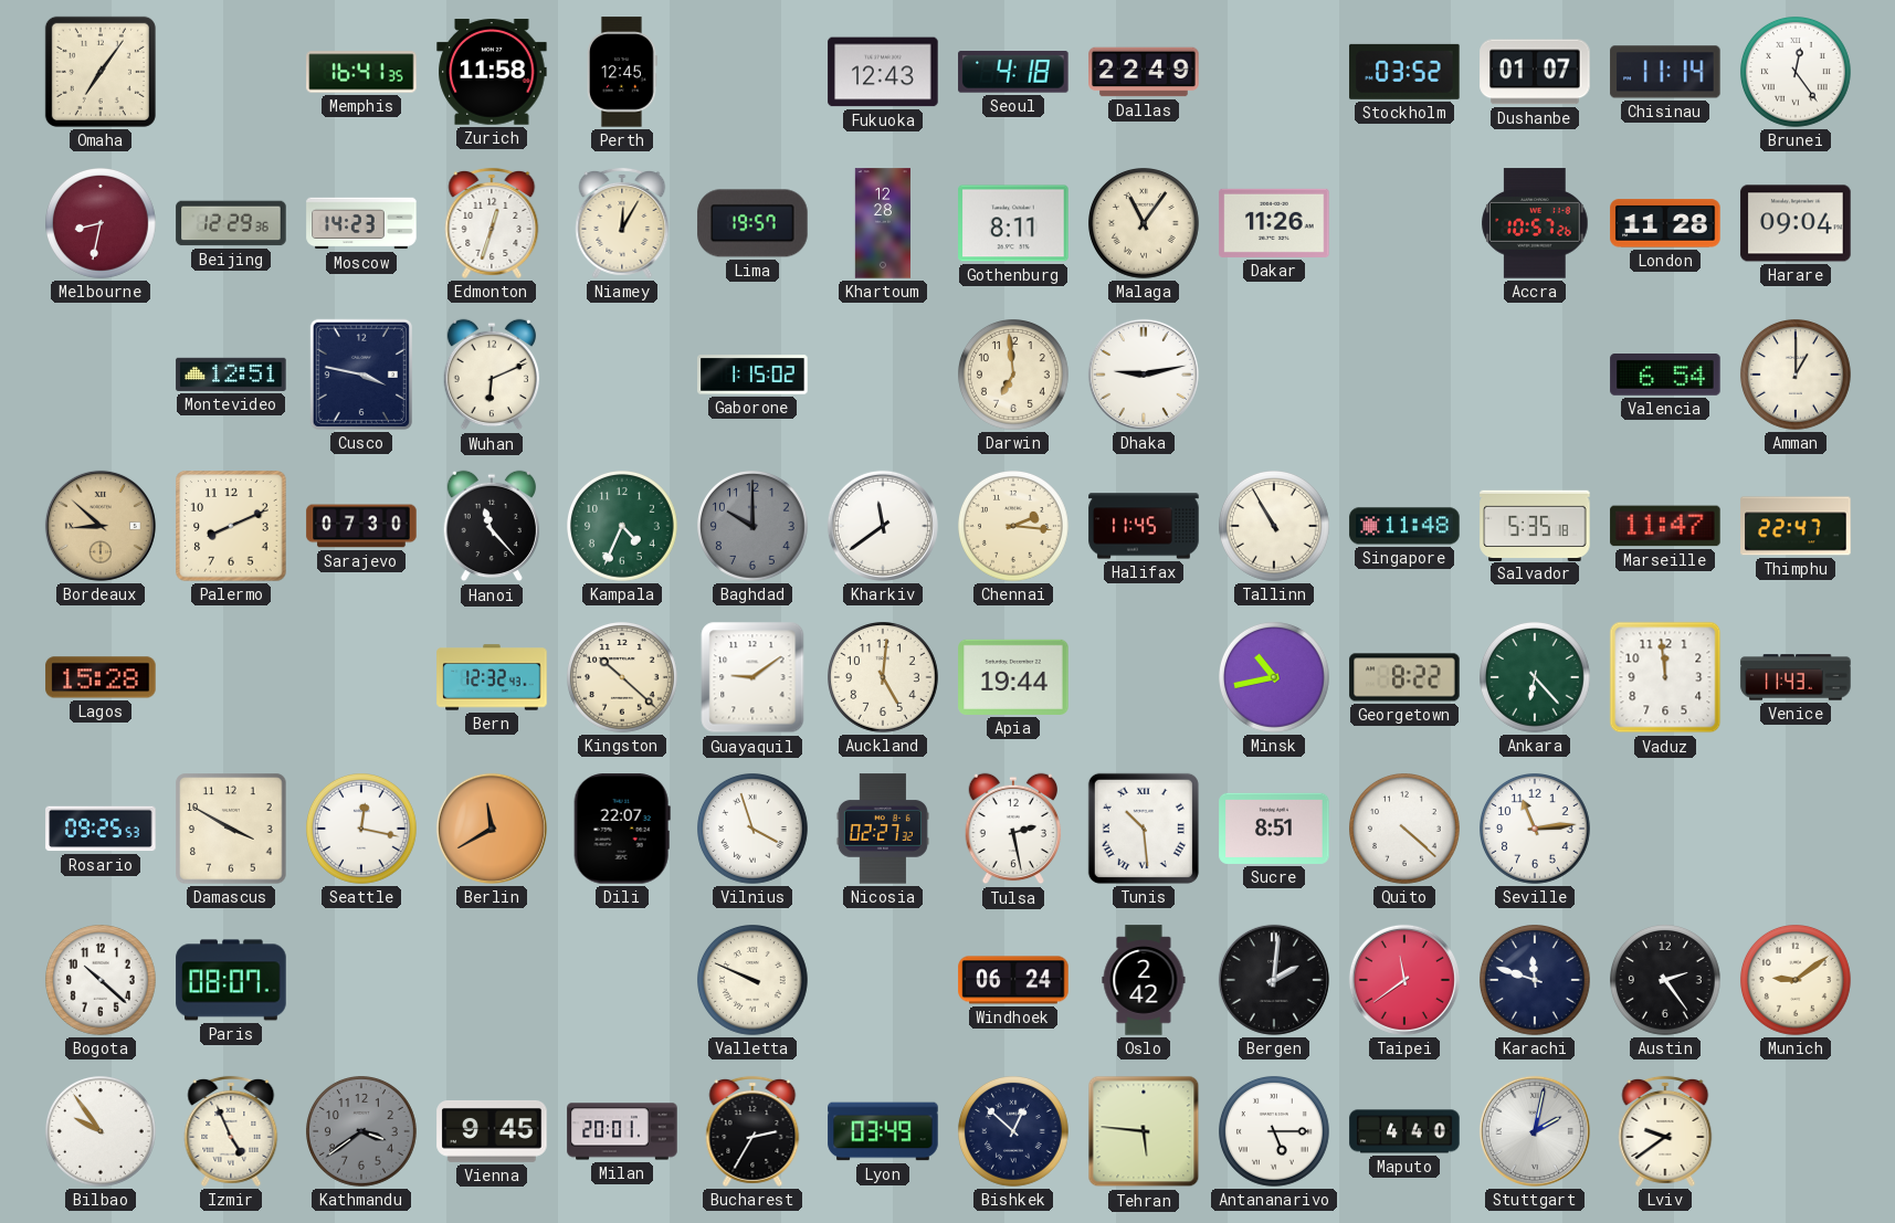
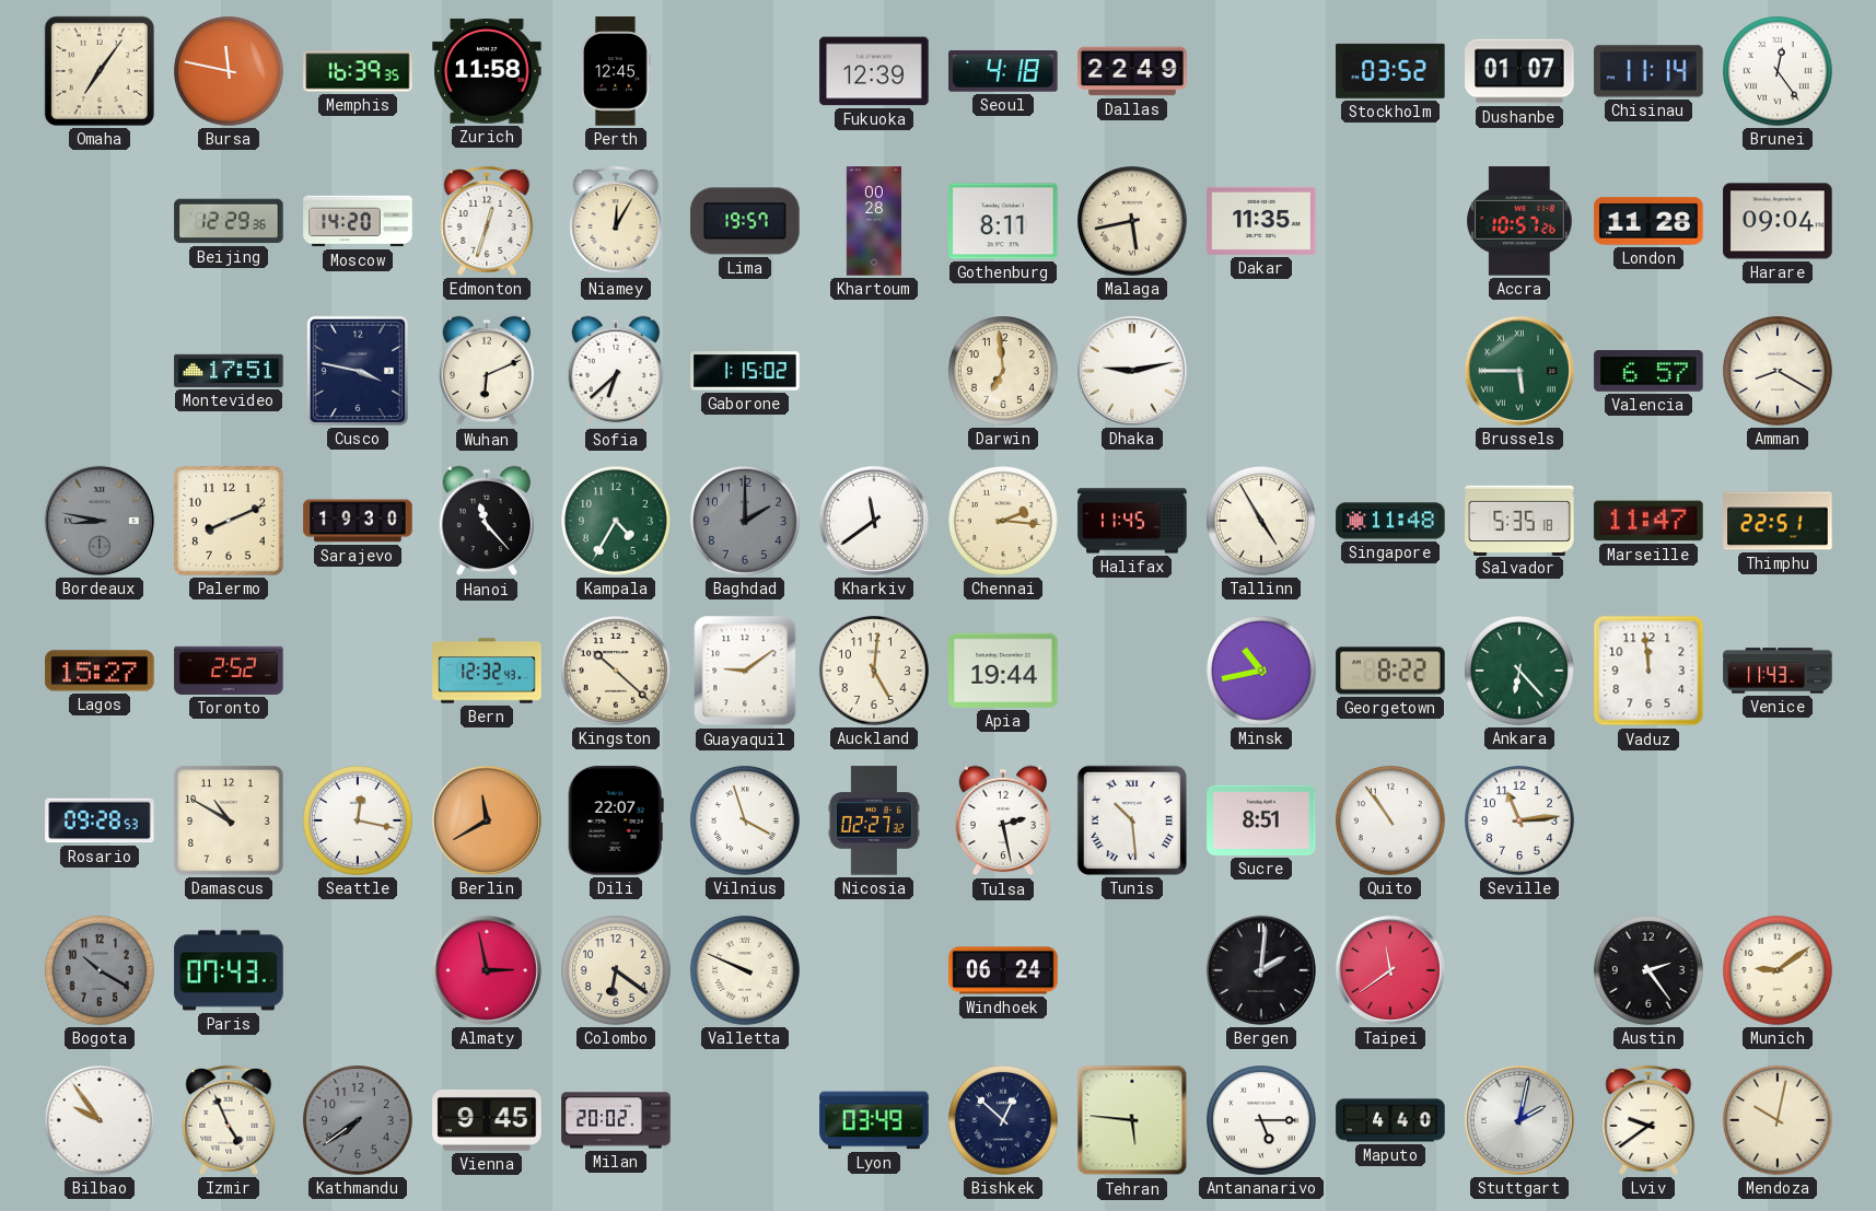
Bursa: none -> 11:47 (230, 72)
Memphis: 16:41 -> 16:39 (358, 71)
Fukuoka: 12:43 -> 12:39 (874, 71)
Melbourne: 8:32 -> none (102, 224)
Moscow: 14:23 -> 14:20 (358, 221)
Khartoum: 12:28 -> 00:28 (873, 221)
Malaga: 11:06 -> 5:43 (1133, 222)
Dakar: 11:26 -> 11:35 (1261, 221)
Montevideo: 12:51 -> 17:51 (229, 371)
Sofia: none -> 6:38 (616, 371)
Brussels: none -> 5:45 (1519, 371)
Valencia: 6:54 -> 6:57 (1648, 372)
Amman: 1:00 -> 8:20 (1779, 372)
Bordeaux: 8:52 -> 8:47 (100, 521)
Bordeaux dial: champagne -> grey (100, 521)
Sarajevo: 07:30 -> 19:30 (358, 521)
Kampala: 4:34 -> 4:35 (617, 522)
Baghdad: 10:00 -> 2:00 (746, 522)
Tallinn: 10:55 -> 4:55 (1262, 522)
Thimphu: 22:47 -> 22:51 (1778, 521)
Lagos: 15:28 -> 15:27 (100, 671)
Toronto: none -> 2:52 (229, 671)
Rosario: 09:25 -> 09:28 (100, 820)
Damascus: 3:50 -> 10:50 (229, 820)
Quito: 4:22 -> 10:54 (1391, 822)
Bogota: 10:22 -> 10:20 (101, 971)
Bogota dial: white -> grey (101, 971)
Paris: 08:07 -> 07:43 (229, 970)
Almaty: none -> 2:58 (487, 970)
Colombo: none -> 6:21 (617, 971)
Oslo: 2:42 -> none (1144, 980)
Karachi: 11:48 -> none (1536, 981)
Kathmandu: 3:39 -> 7:39 (359, 1121)
Milan: 20:01 -> 20:02 (616, 1120)
Bucharest: 2:35 -> none (752, 1131)
Mendoza: none -> 10:02 (1779, 1121)
